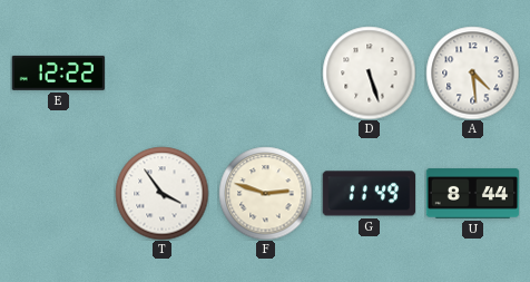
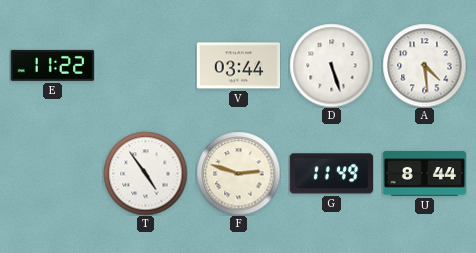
E: 12:22 -> 11:22 (52, 65)
V: none -> 03:44 (238, 66)
T: 3:54 -> 4:54 (145, 173)
